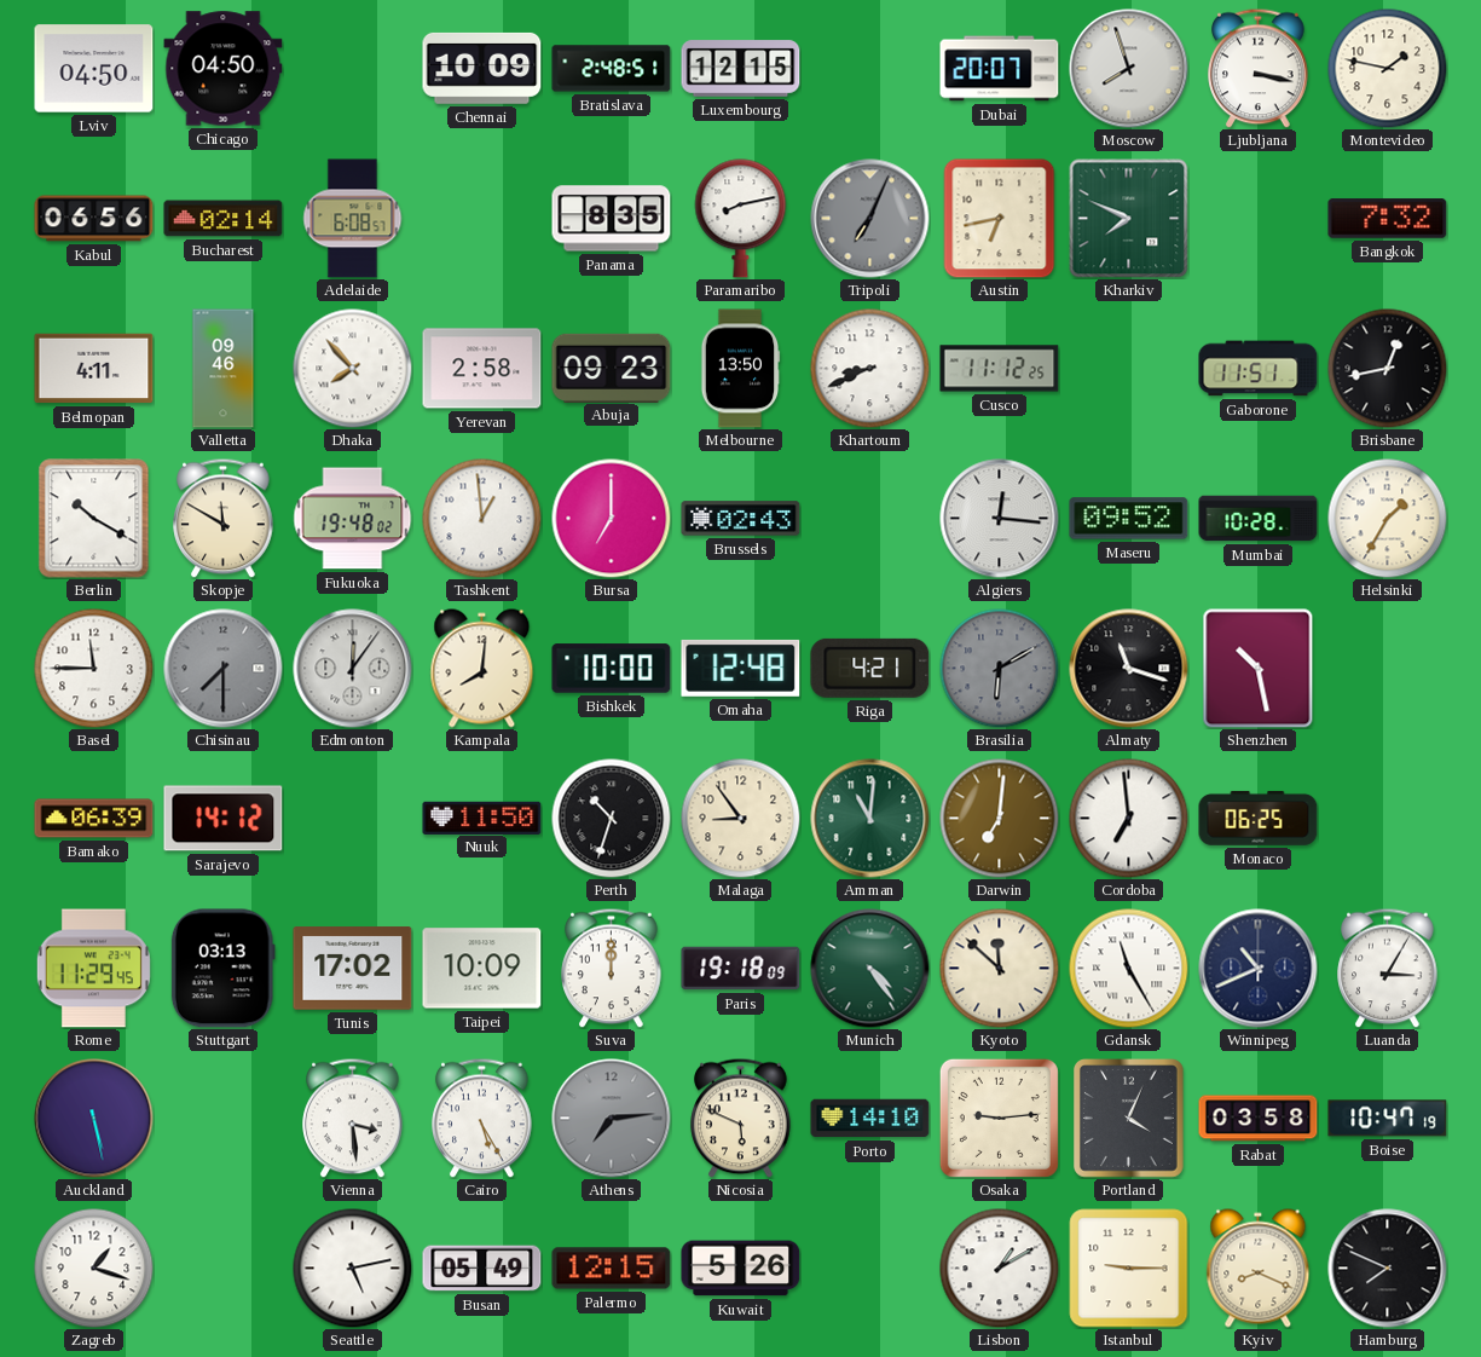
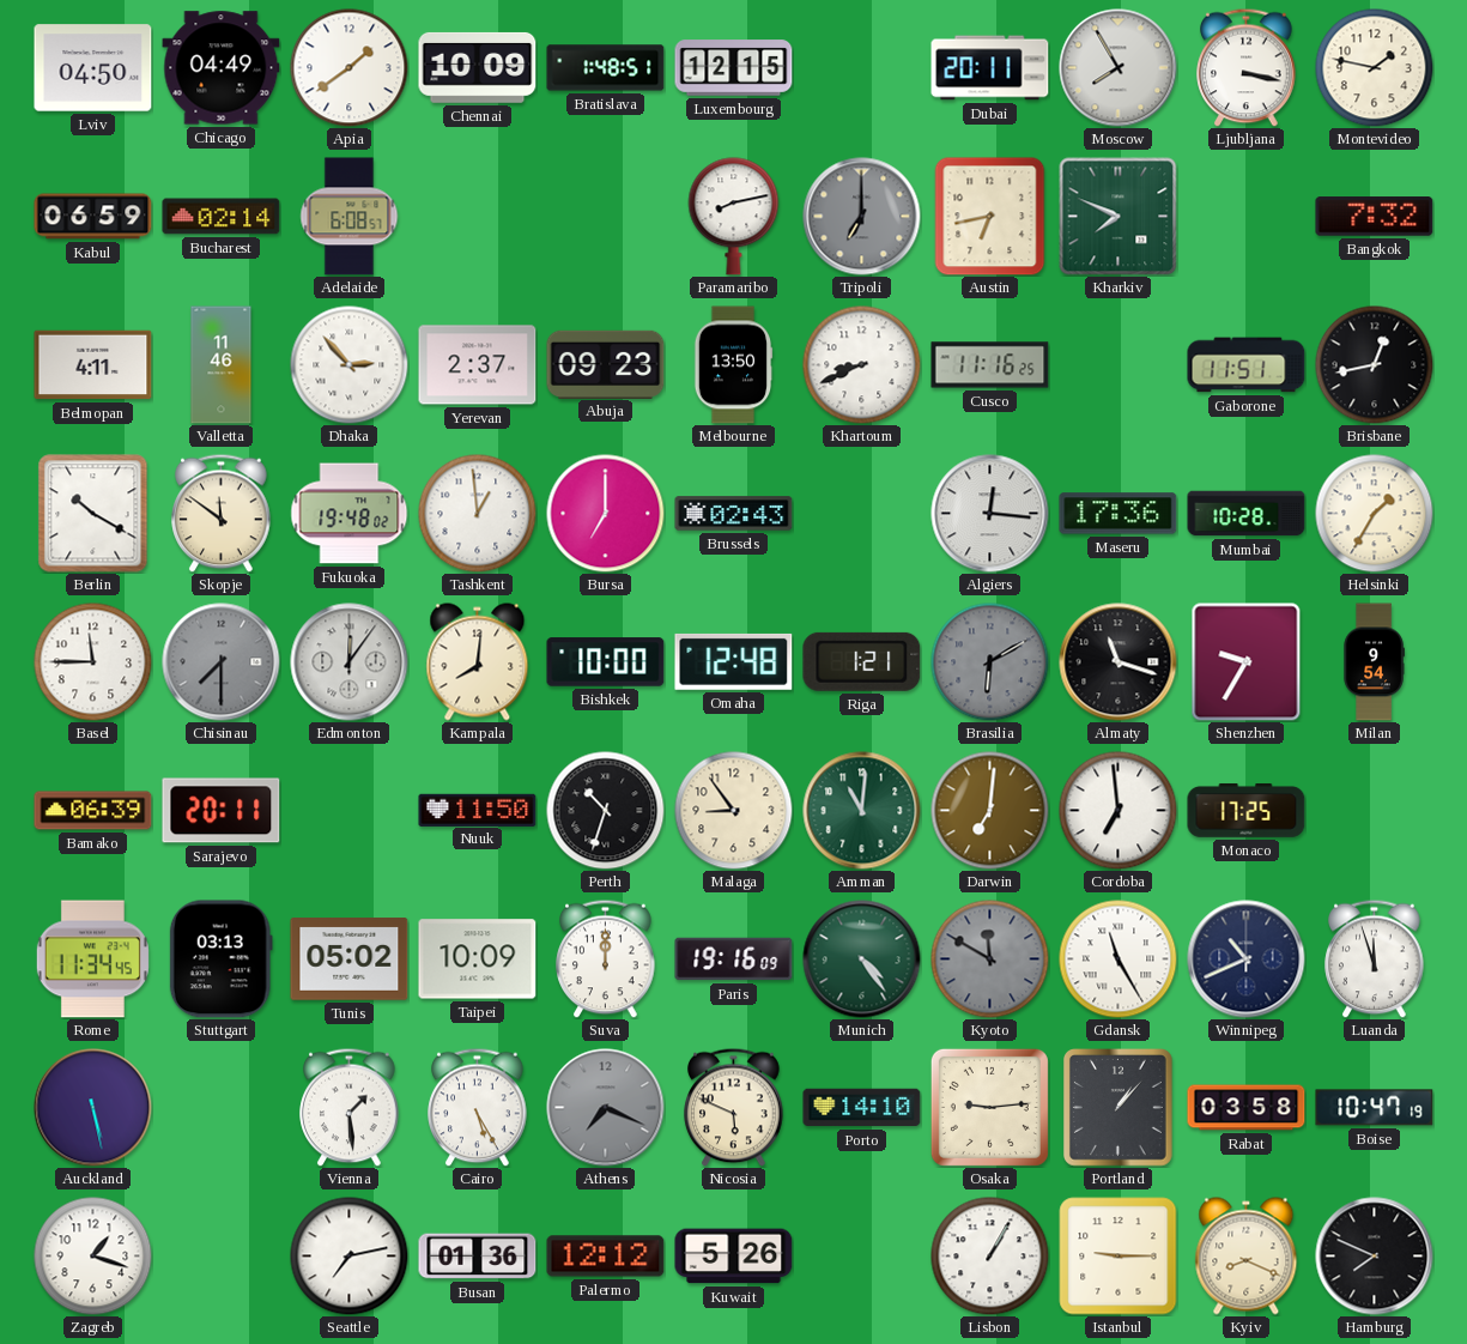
Chicago: 04:50 -> 04:49 (222, 68)
Apia: none -> 1:39 (350, 68)
Bratislava: 2:48 -> 1:48 (606, 68)
Dubai: 20:07 -> 20:11 (990, 68)
Moscow: 7:57 -> 7:55 (1119, 68)
Kabul: 06:56 -> 06:59 (93, 217)
Panama: 8:35 -> none (612, 219)
Tripoli: 7:04 -> 7:00 (862, 217)
Valletta: 09:46 -> 11:46 (222, 365)
Dhaka: 7:53 -> 2:53 (350, 365)
Yerevan: 2:58 -> 2:37 (478, 365)
Cusco: 11:12 -> 11:16 (990, 365)
Skopje: 11:50 -> 11:51 (222, 513)
Maseru: 09:52 -> 17:36 (1119, 514)
Riga: 4:21 -> 1:21 (862, 661)
Shenzhen: 10:28 -> 9:35 (1247, 662)
Milan: none -> 9:54 (1374, 662)
Sarajevo: 14:12 -> 20:11 (222, 811)
Monaco: 06:25 -> 17:25 (1247, 811)
Rome: 11:29 -> 11:34 (92, 959)
Tunis: 17:02 -> 05:02 (350, 959)
Paris: 19:18 -> 19:16 (734, 959)
Kyoto: 11:52 -> 11:50 (990, 959)
Kyoto dial: cream -> grey (990, 959)
Luanda: 3:05 -> 11:57 (1375, 958)
Vienna: 3:29 -> 1:29 (350, 1107)
Athens: 7:14 -> 7:19 (606, 1108)
Portland: 4:04 -> 1:07 (1119, 1108)
Seattle: 5:13 -> 7:13 (350, 1257)
Busan: 05:49 -> 01:36 (478, 1257)
Palermo: 12:15 -> 12:12 (606, 1257)
Lisbon: 1:10 -> 1:05 (990, 1257)
